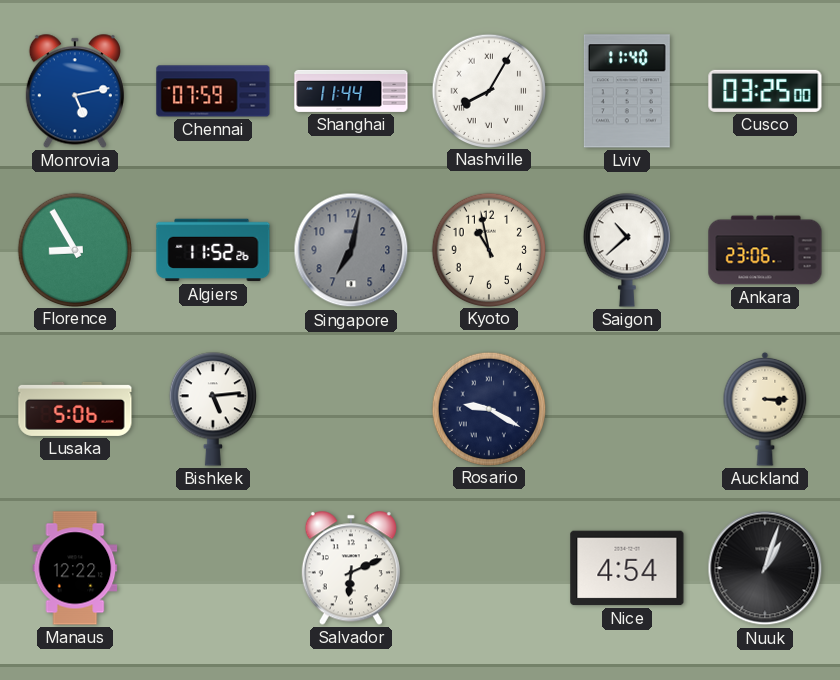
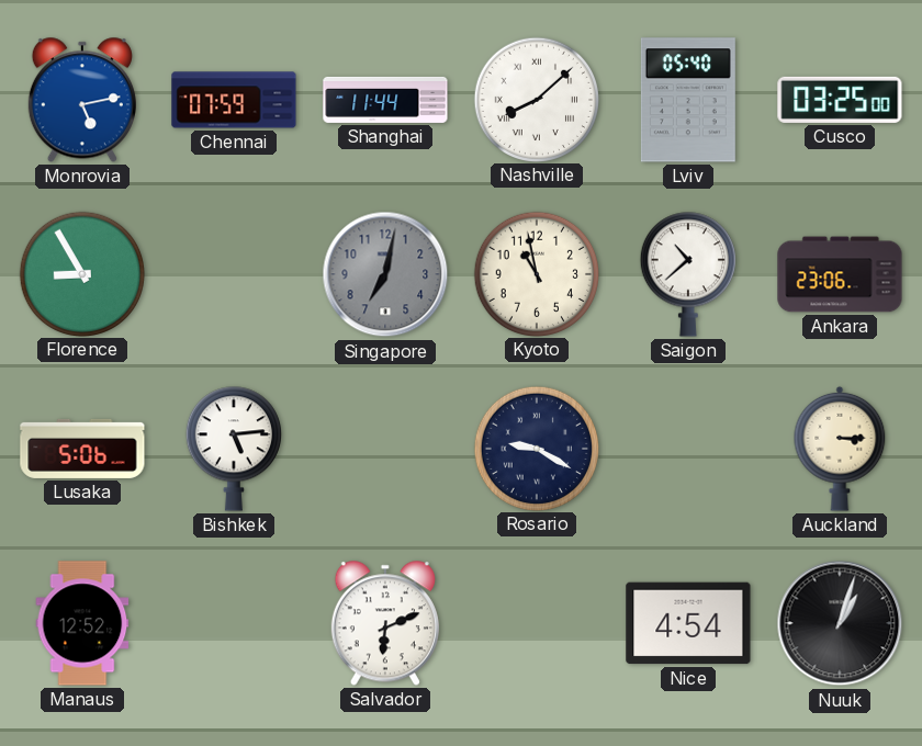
Nashville: 8:05 -> 8:08 (536, 99)
Lviv: 11:40 -> 05:40 (688, 100)
Algiers: 11:52 -> none (213, 250)
Manaus: 12:22 -> 12:52 (82, 623)
